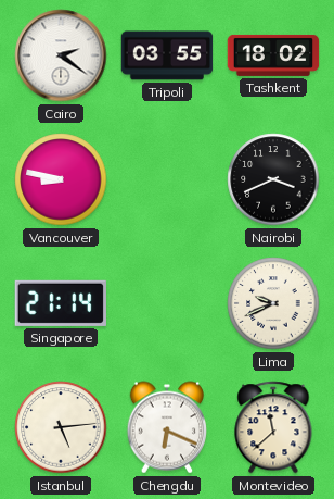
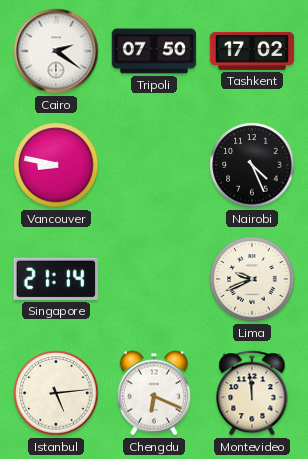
Tripoli: 03:55 -> 07:50 (154, 51)
Tashkent: 18:02 -> 17:02 (252, 51)
Nairobi: 3:41 -> 4:26 (252, 165)
Montevideo: 11:38 -> 11:59 (252, 393)
